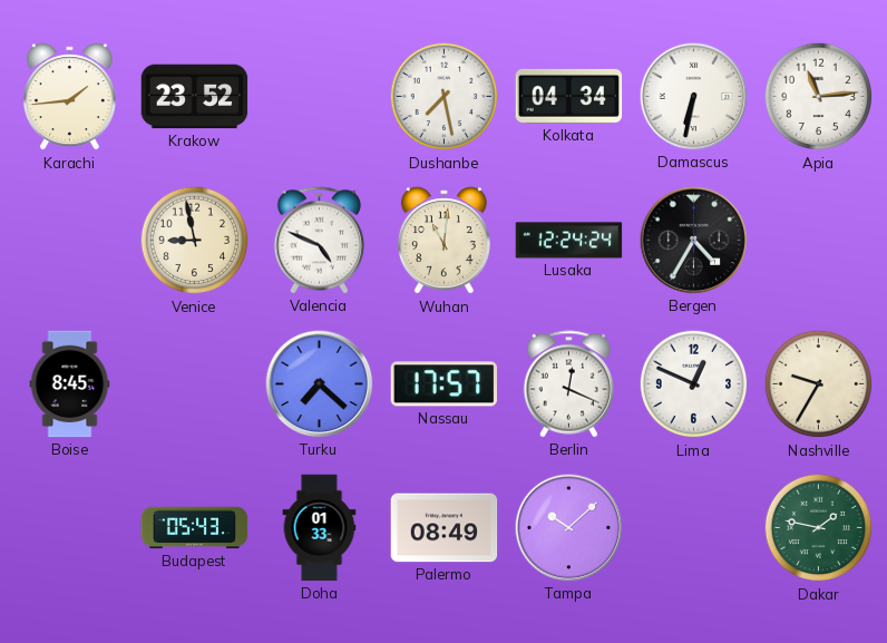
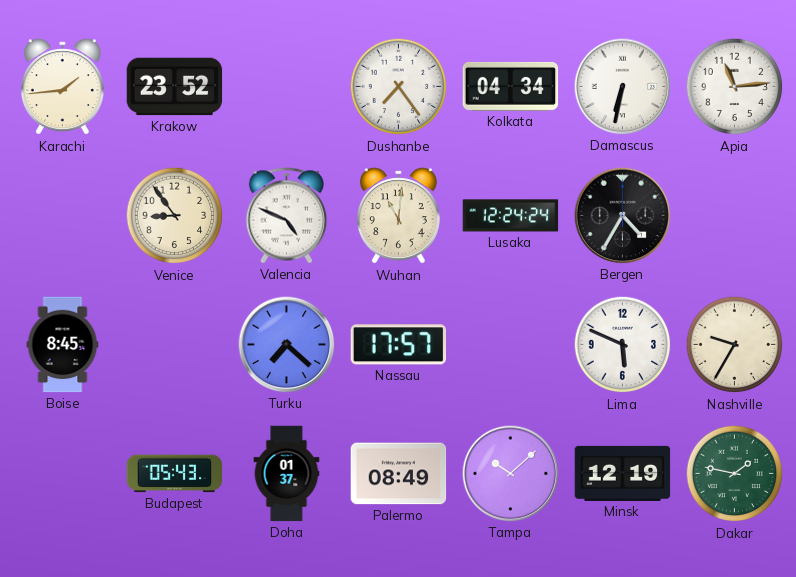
Dushanbe: 7:28 -> 7:24 (399, 87)
Venice: 8:58 -> 8:54 (175, 216)
Berlin: 12:19 -> none (569, 384)
Lima: 12:49 -> 5:49 (623, 345)
Doha: 01:33 -> 01:37 (287, 474)
Minsk: none -> 12:19 (623, 473)
